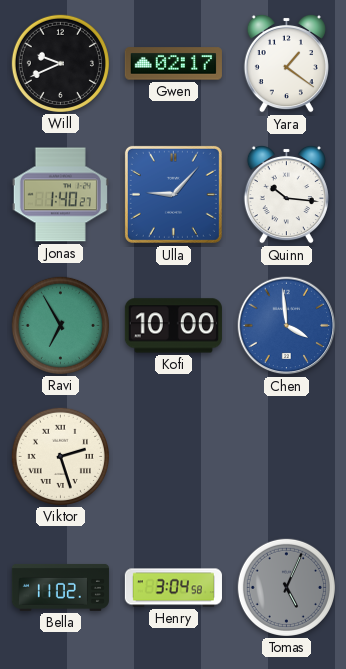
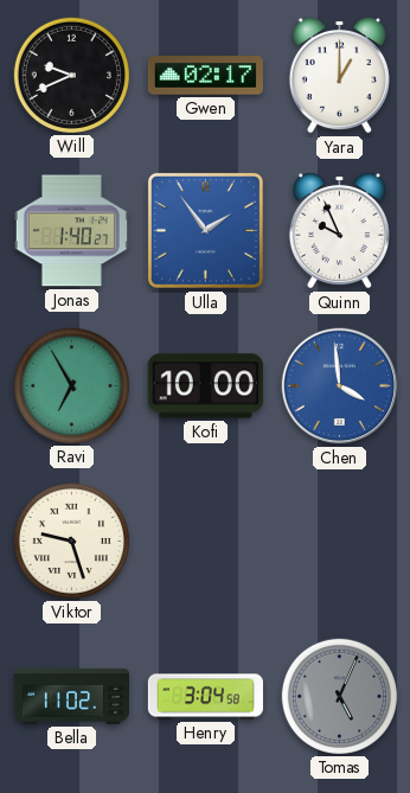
Yara: 1:21 -> 1:00 (339, 75)
Ulla: 9:07 -> 1:54 (205, 230)
Quinn: 10:16 -> 9:56 (339, 230)
Viktor: 2:27 -> 9:27 (71, 541)
